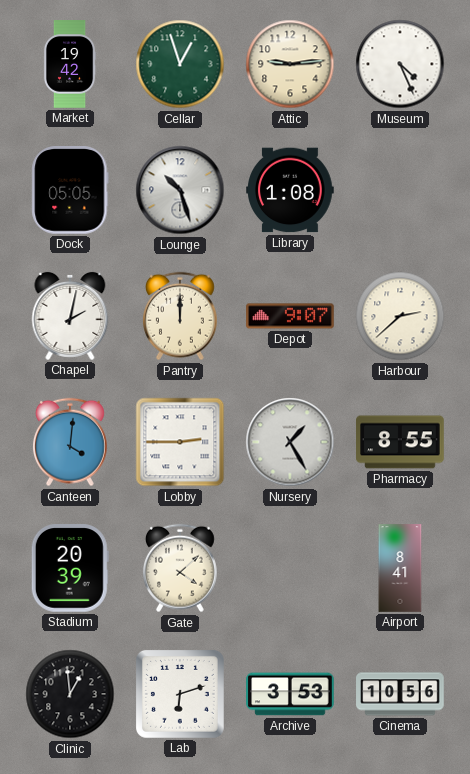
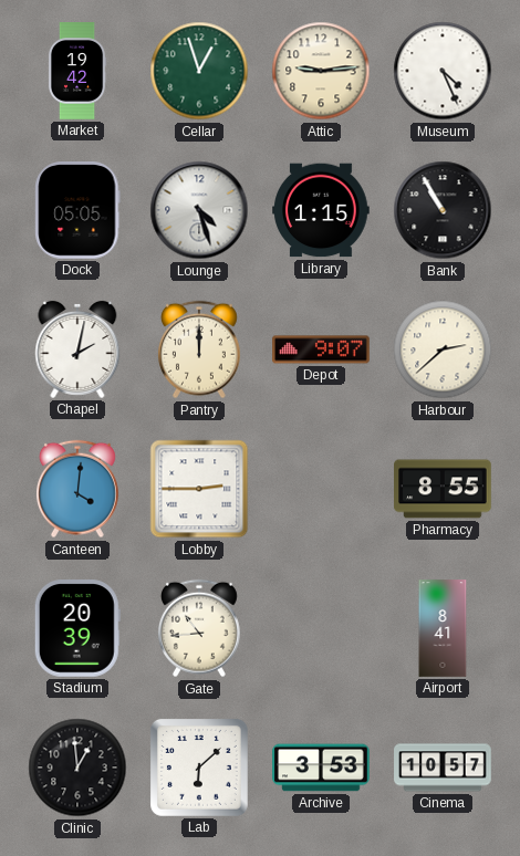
Lounge: 10:27 -> 4:27 (199, 210)
Library: 1:08 -> 1:15 (321, 210)
Bank: none -> 10:55 (443, 210)
Nursery: 1:25 -> none (290, 442)
Gate: 4:08 -> 10:44 (199, 628)
Lab: 6:12 -> 6:08 (199, 768)
Cinema: 10:56 -> 10:57 (443, 768)
